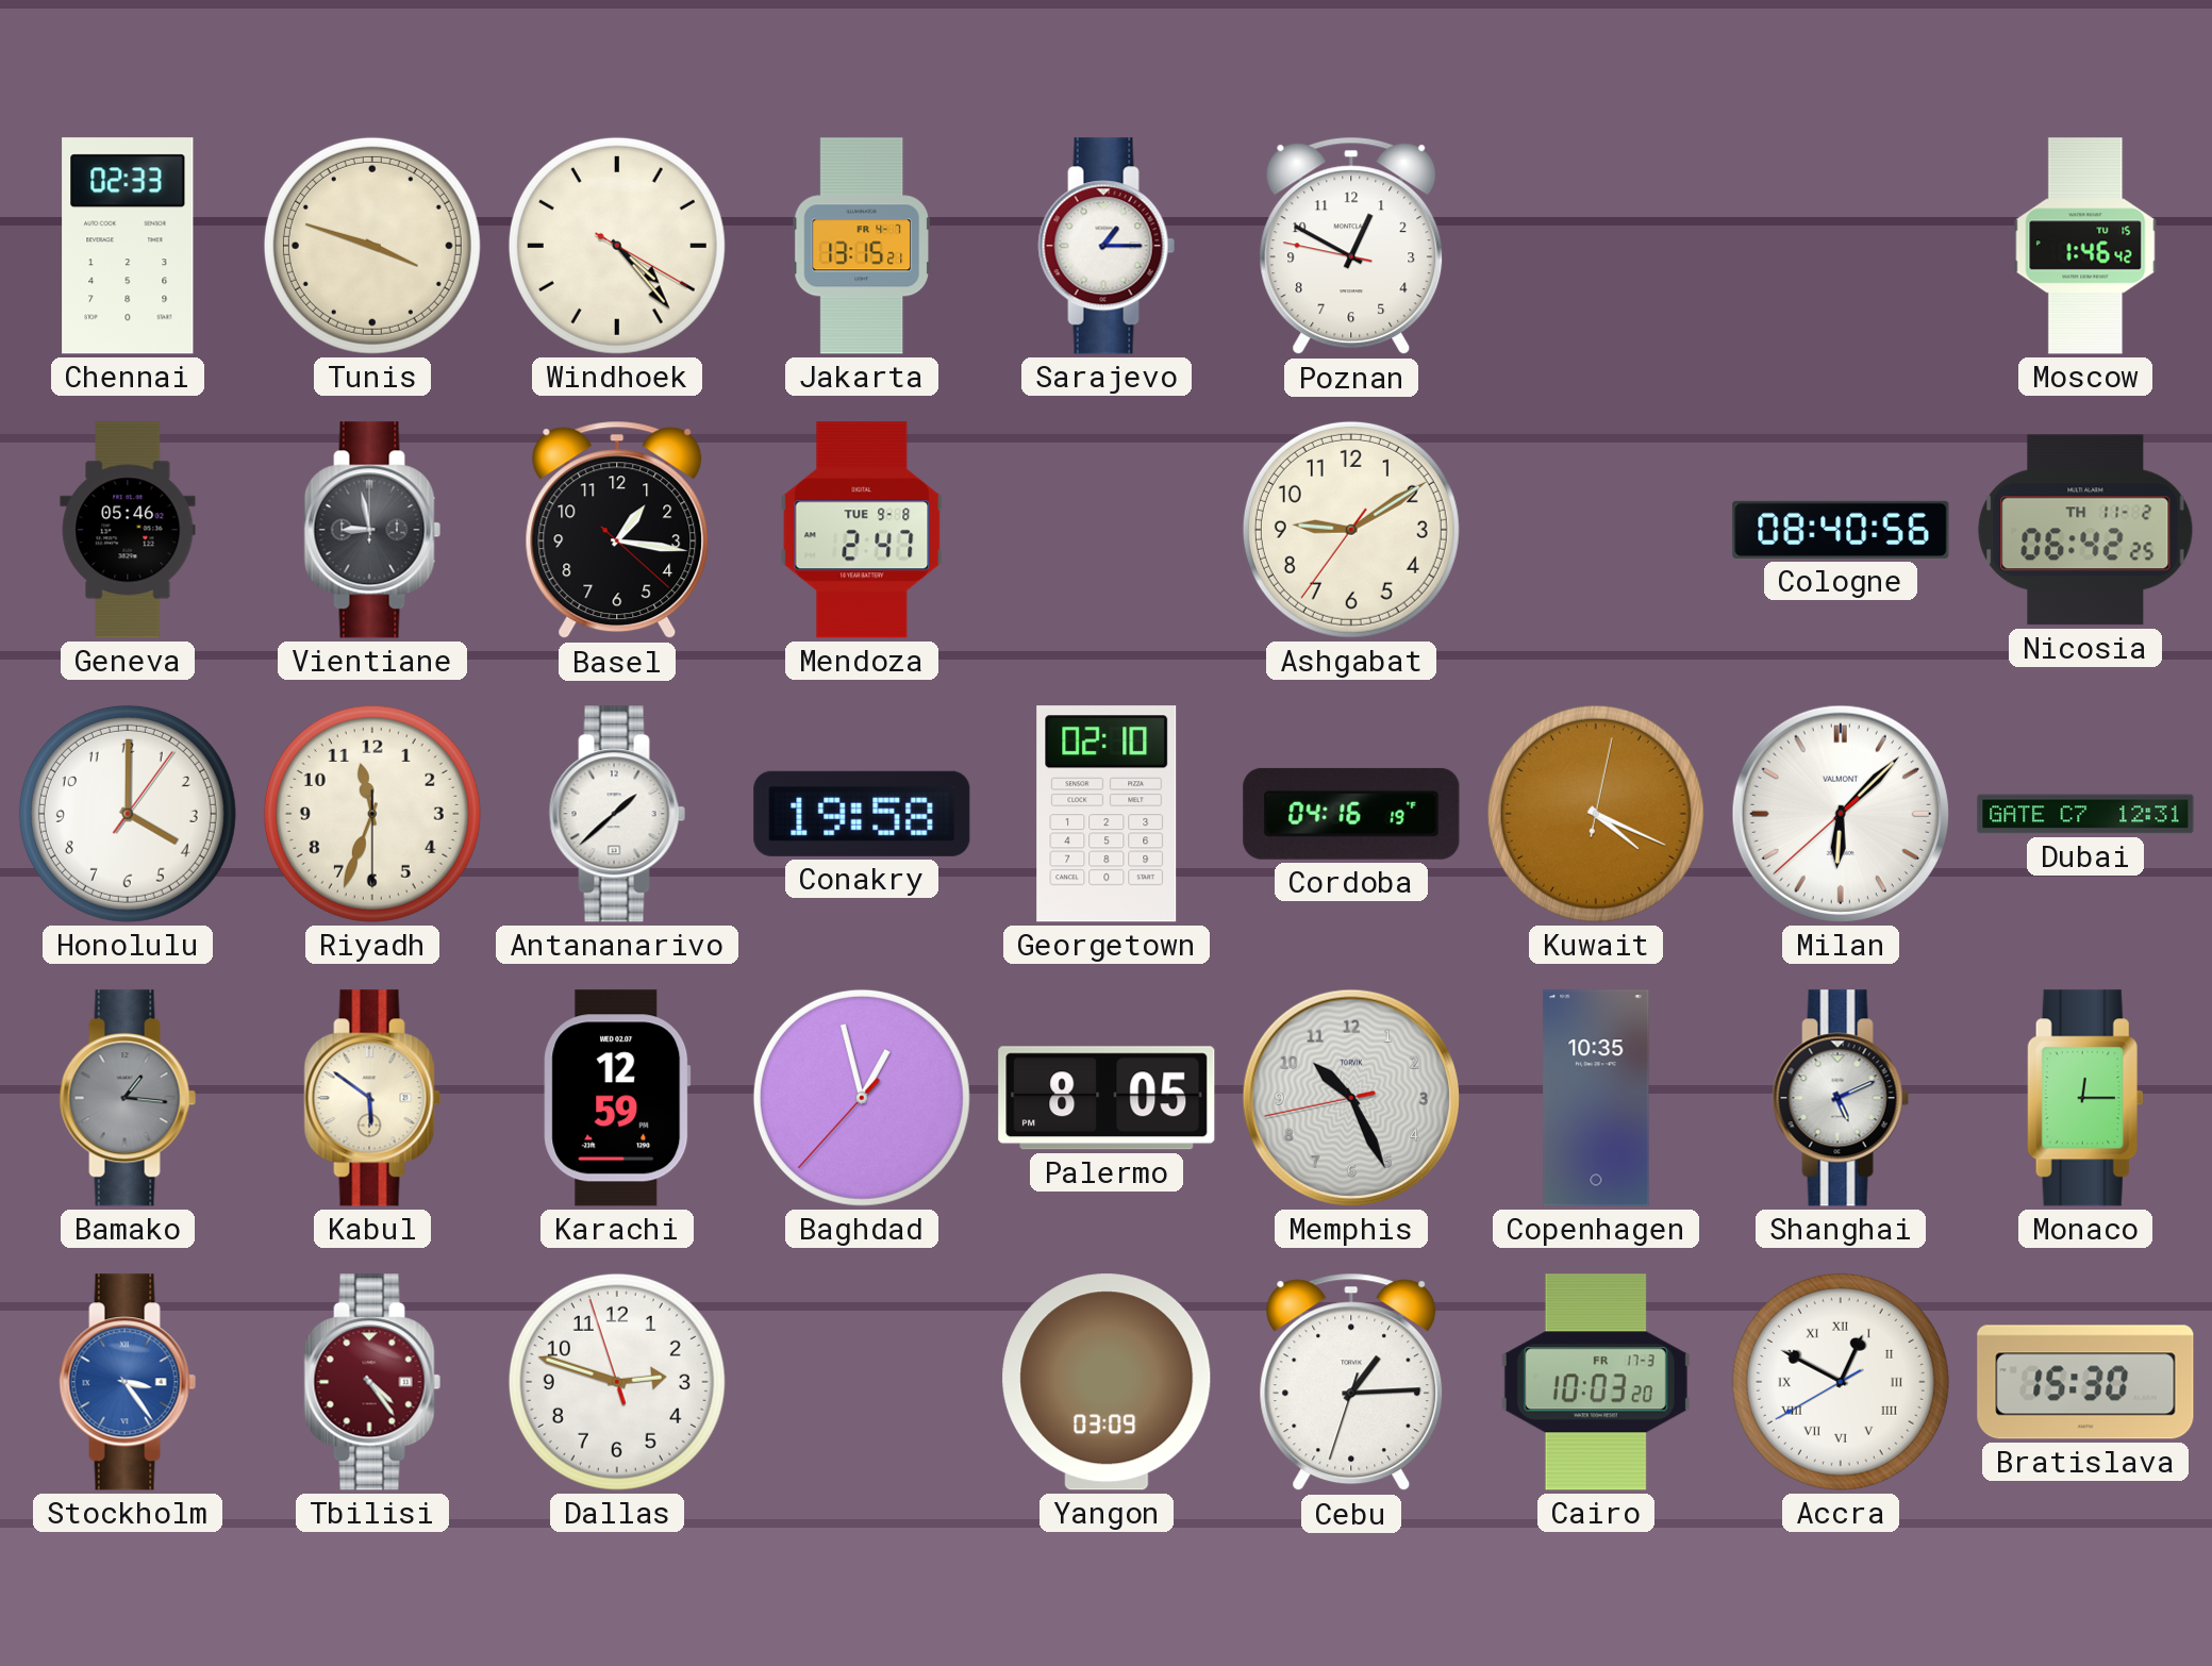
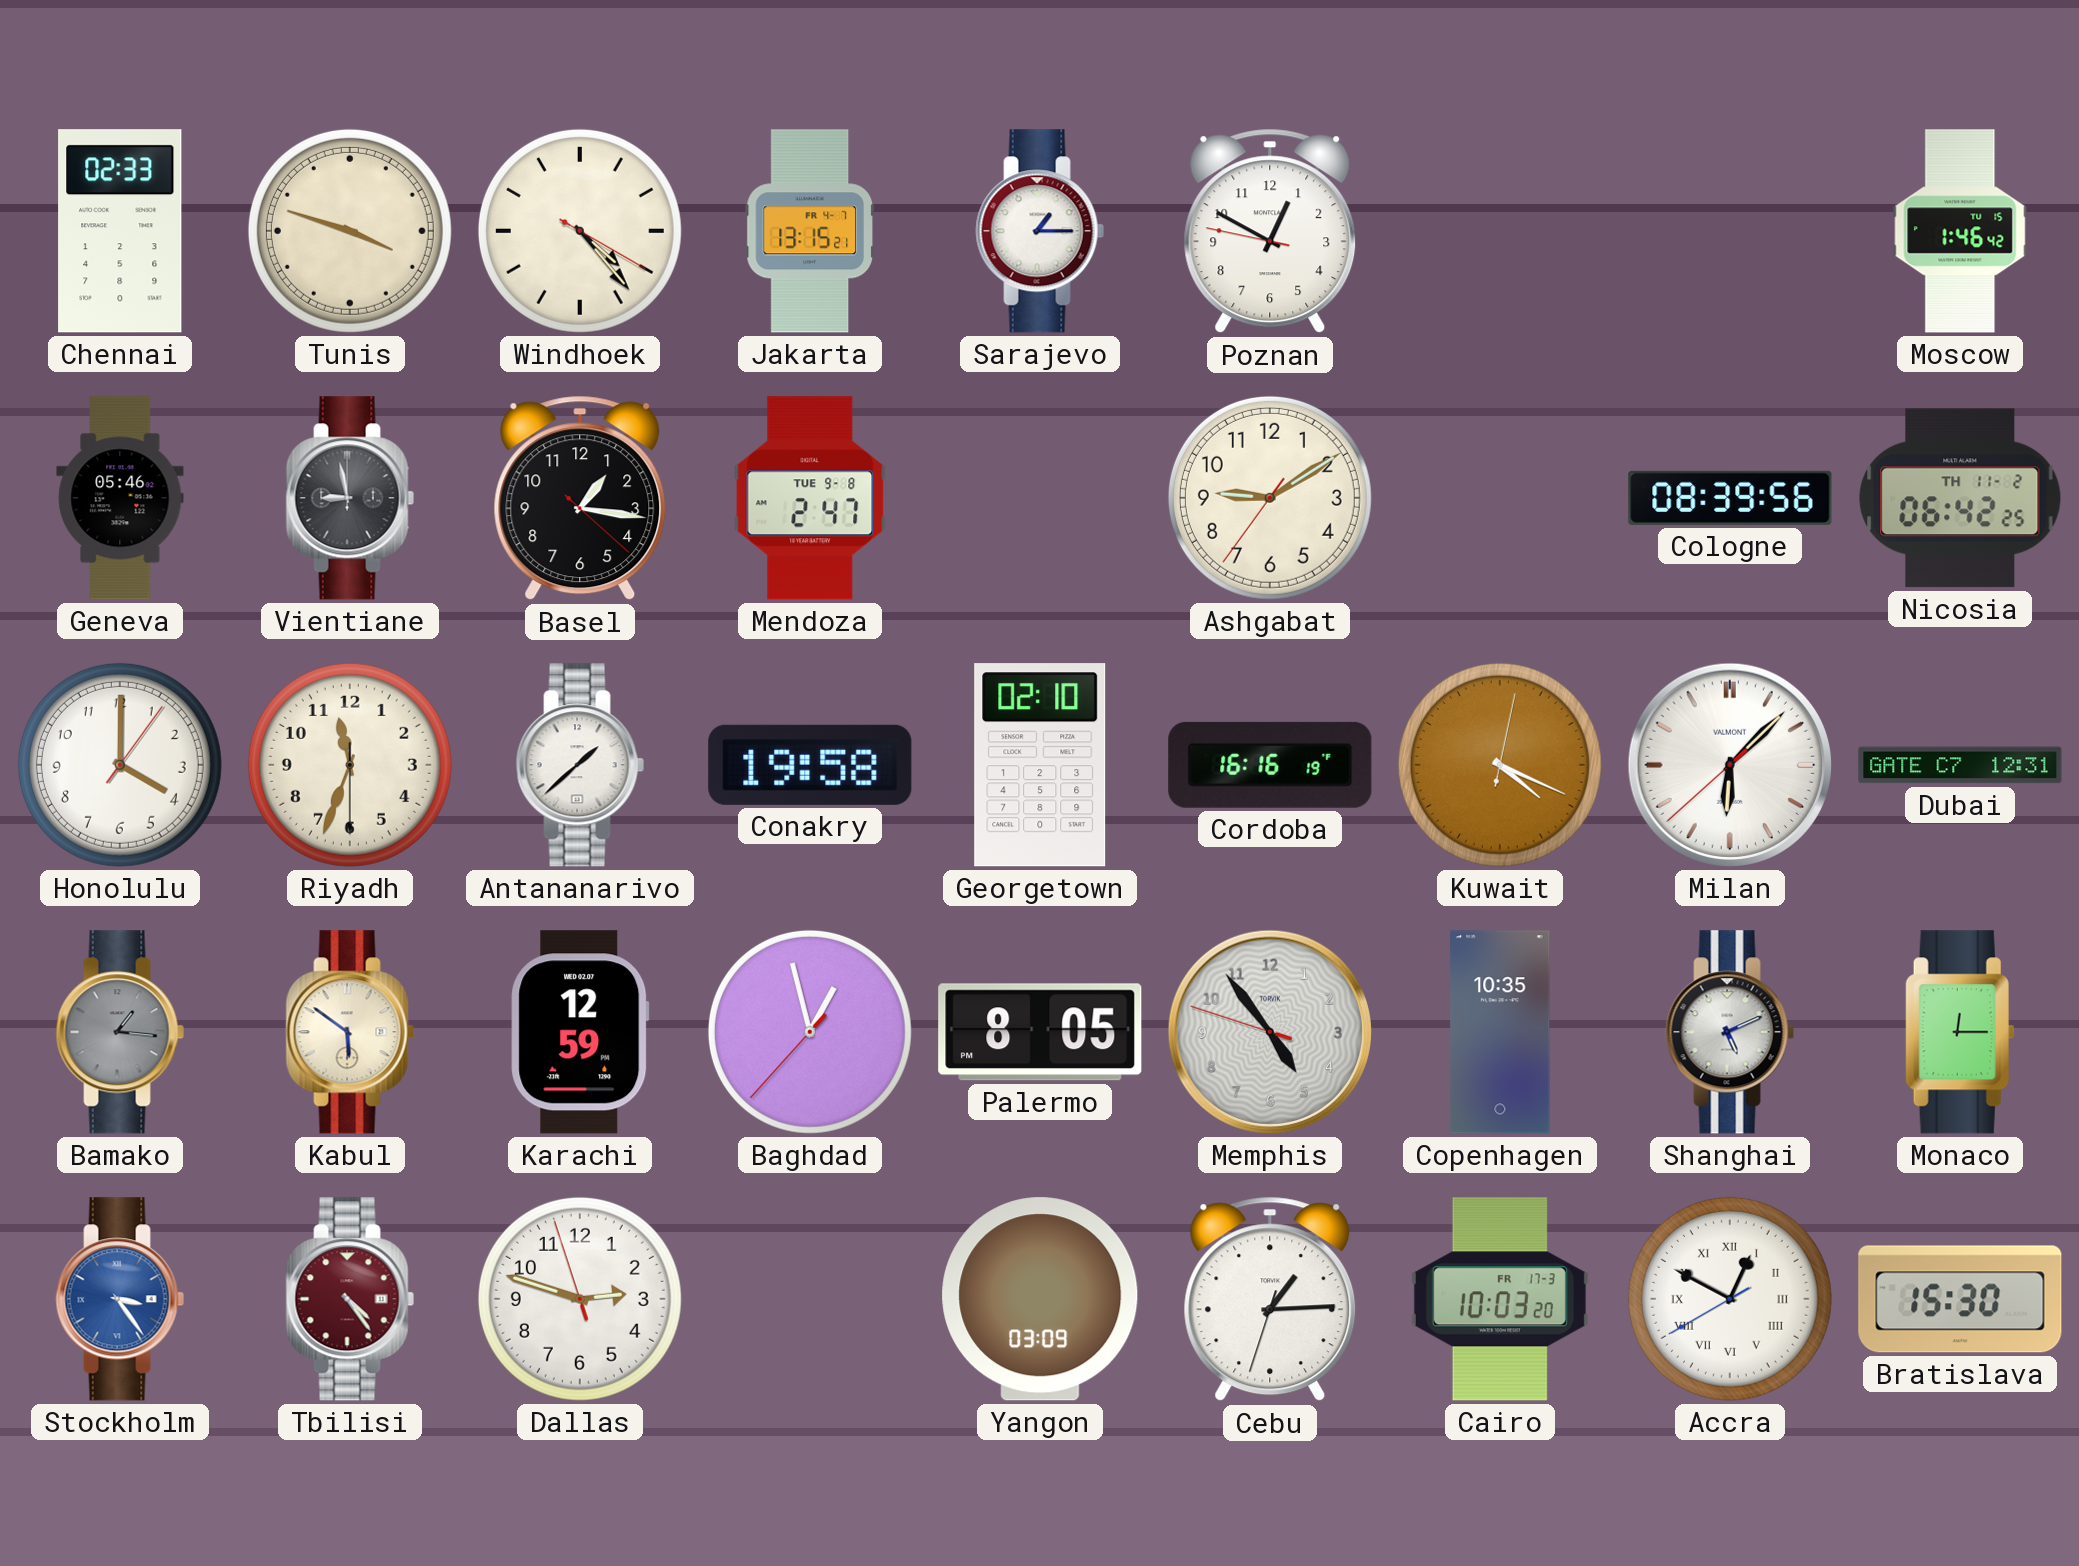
Cologne: 08:40 -> 08:39 (1730, 498)
Cordoba: 04:16 -> 16:16 (1270, 765)
Memphis: 10:25 -> 4:53 (1270, 1032)
